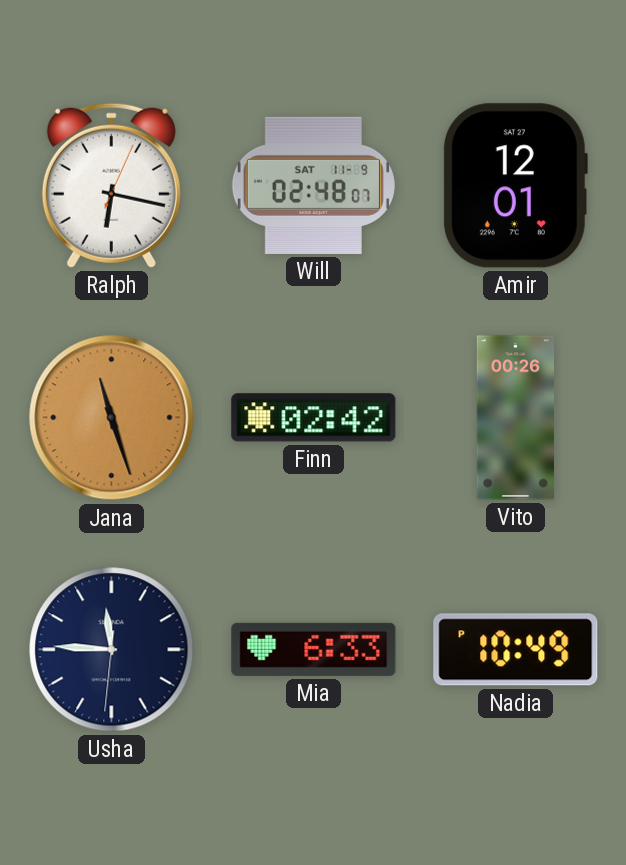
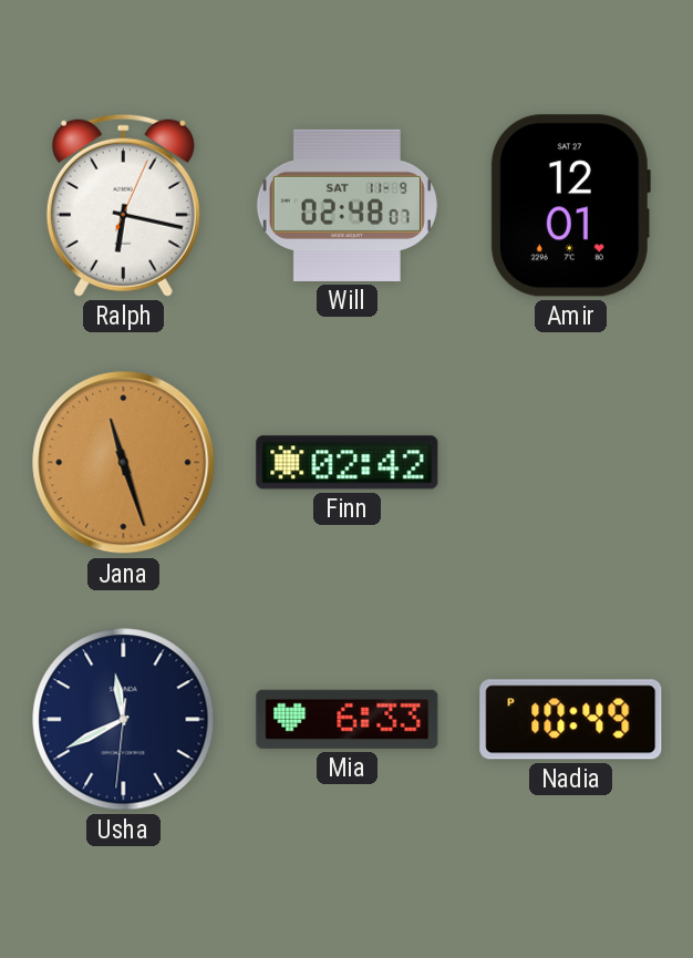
Vito: 00:26 -> none (515, 418)
Usha: 11:45 -> 11:40 (124, 720)
